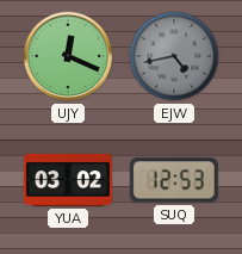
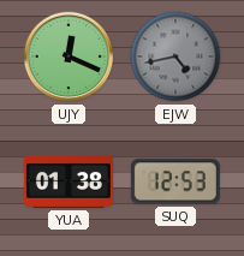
YUA: 03:02 -> 01:38 (69, 181)
